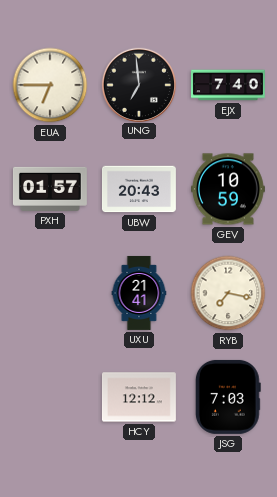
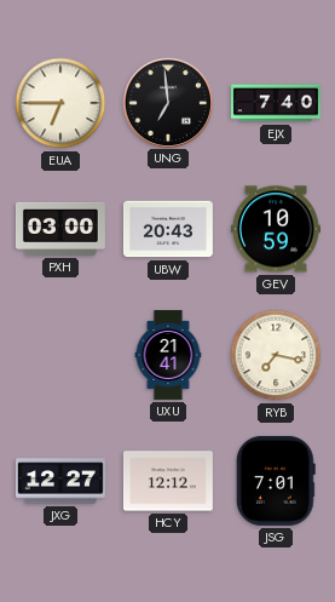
PXH: 01:57 -> 03:00 (60, 229)
JXG: none -> 12:27 (60, 481)
JSG: 7:03 -> 7:01 (276, 481)
